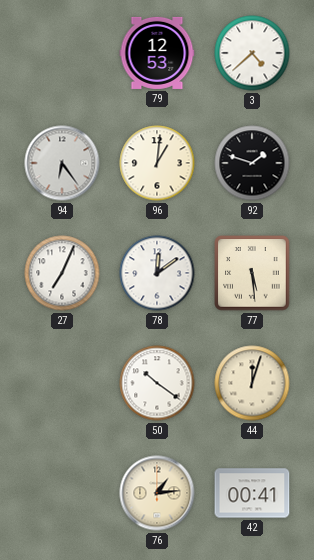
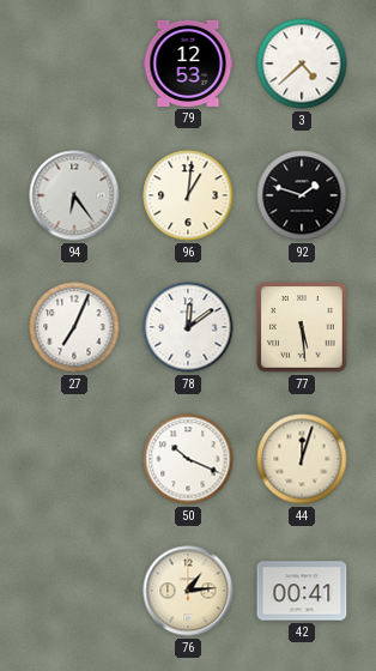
50: 10:21 -> 10:19 (188, 459)
